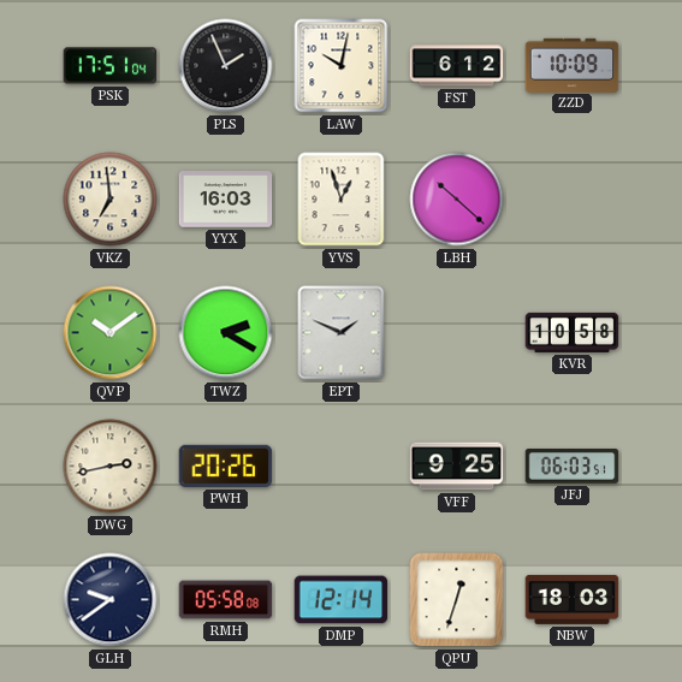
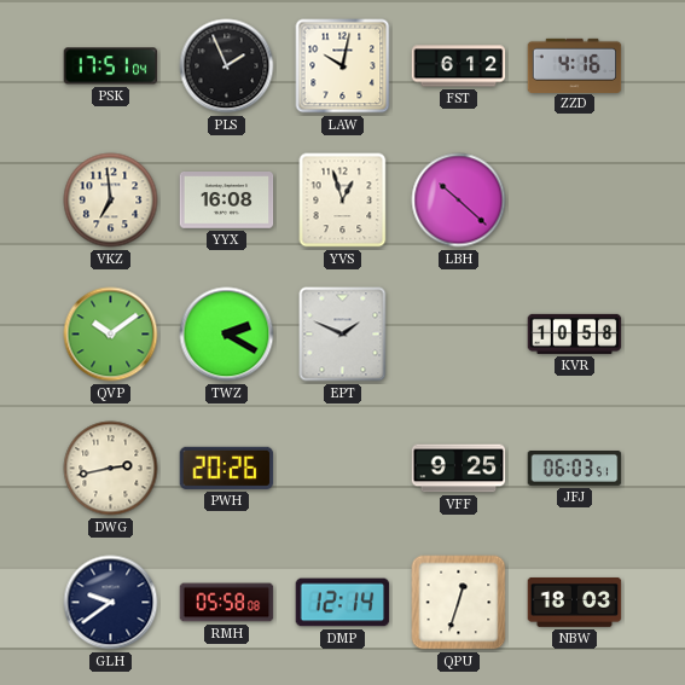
ZZD: 10:09 -> 4:16 (575, 65)
YYX: 16:03 -> 16:08 (227, 201)
